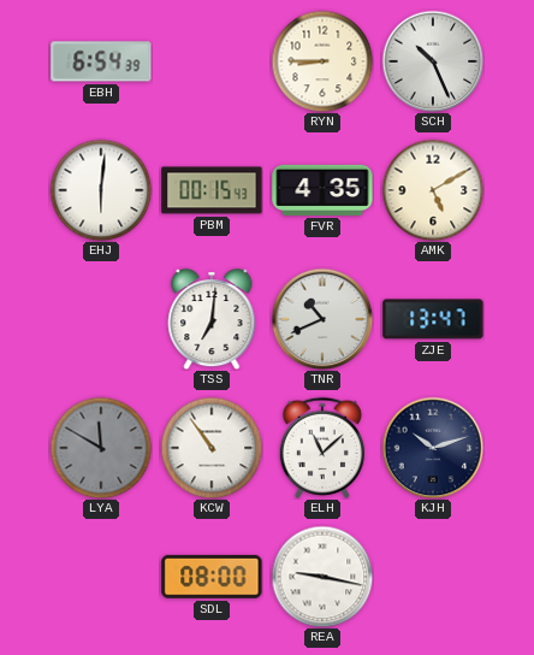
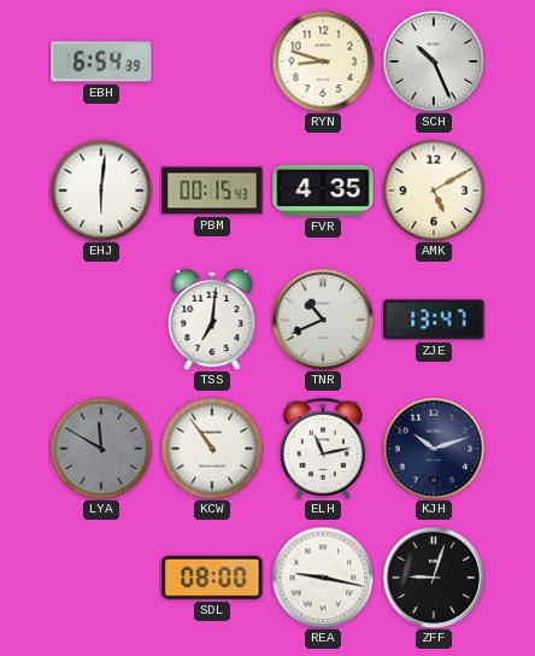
RYN: 8:45 -> 8:48 (323, 61)
ELH: 11:08 -> 11:13 (323, 449)
ZFF: none -> 9:03 (434, 578)
